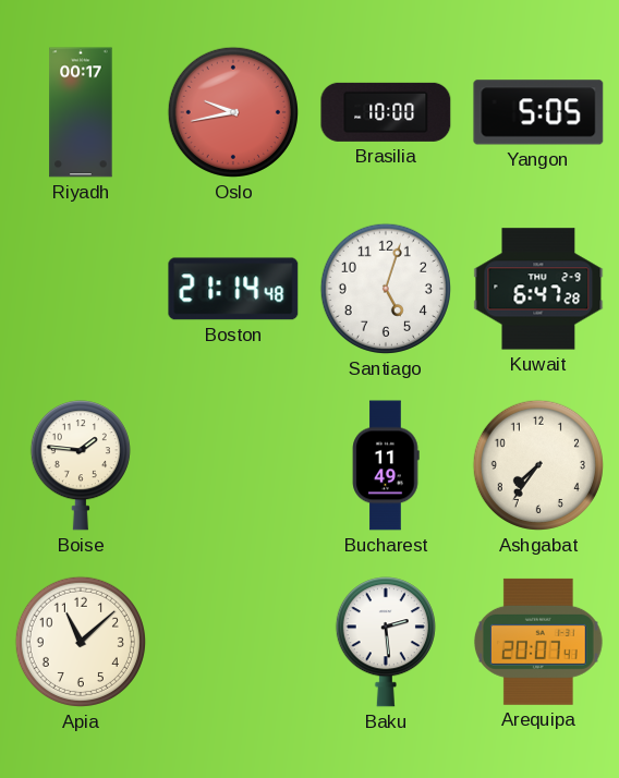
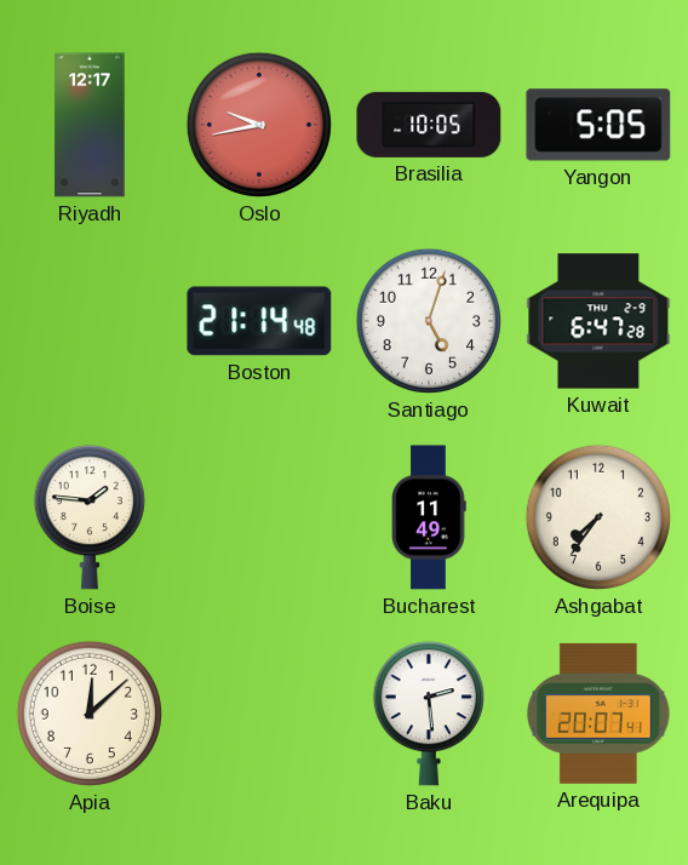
Riyadh: 00:17 -> 12:17 (90, 125)
Brasilia: 10:00 -> 10:05 (429, 125)
Apia: 11:08 -> 12:08 (90, 714)
